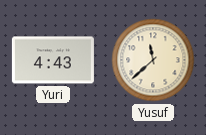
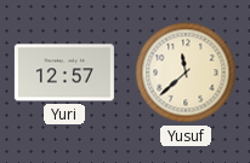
Yuri: 4:43 -> 12:57 (64, 72)
